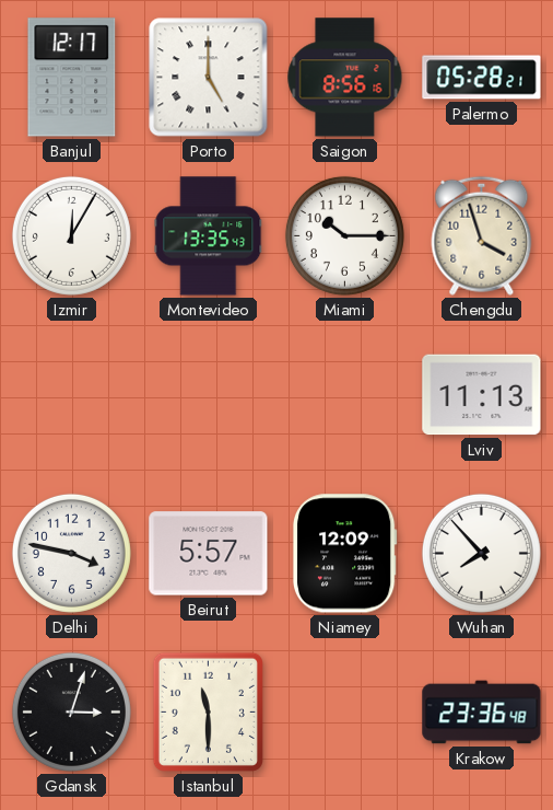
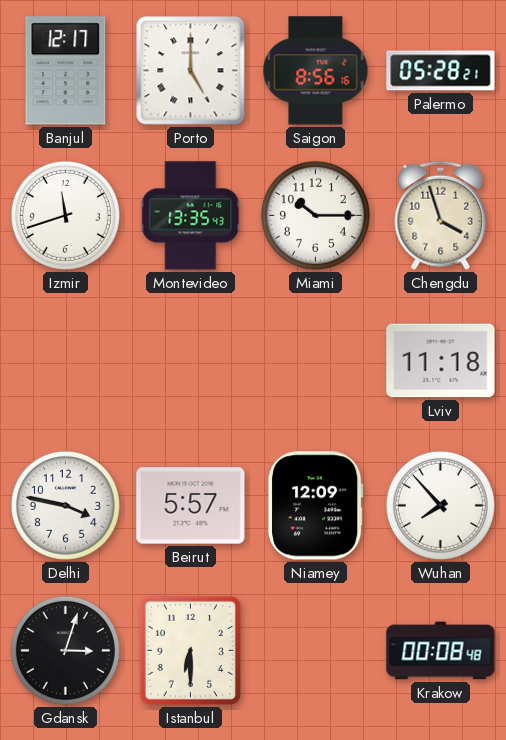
Izmir: 12:05 -> 11:42 (65, 215)
Lviv: 11:13 -> 11:18 (441, 361)
Istanbul: 11:30 -> 6:30 (190, 650)
Krakow: 23:36 -> 00:08 (441, 651)
